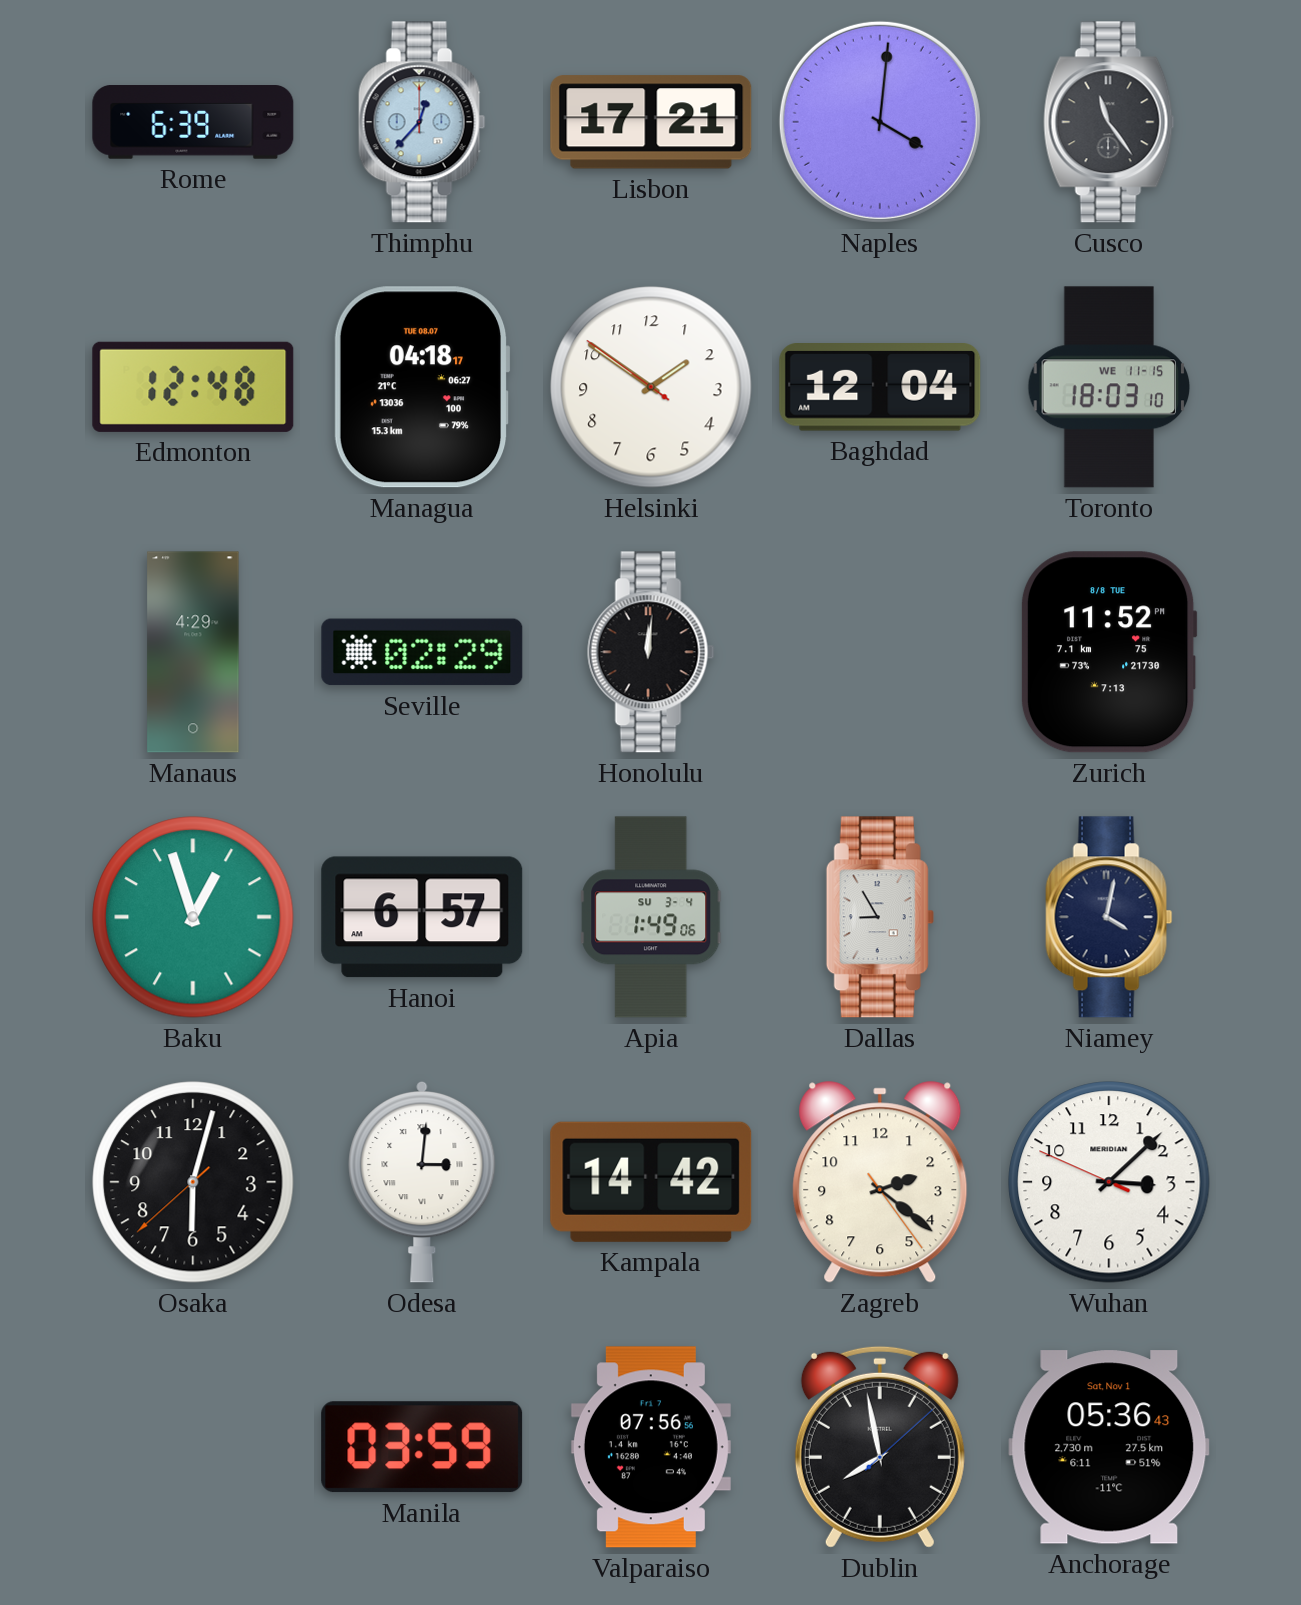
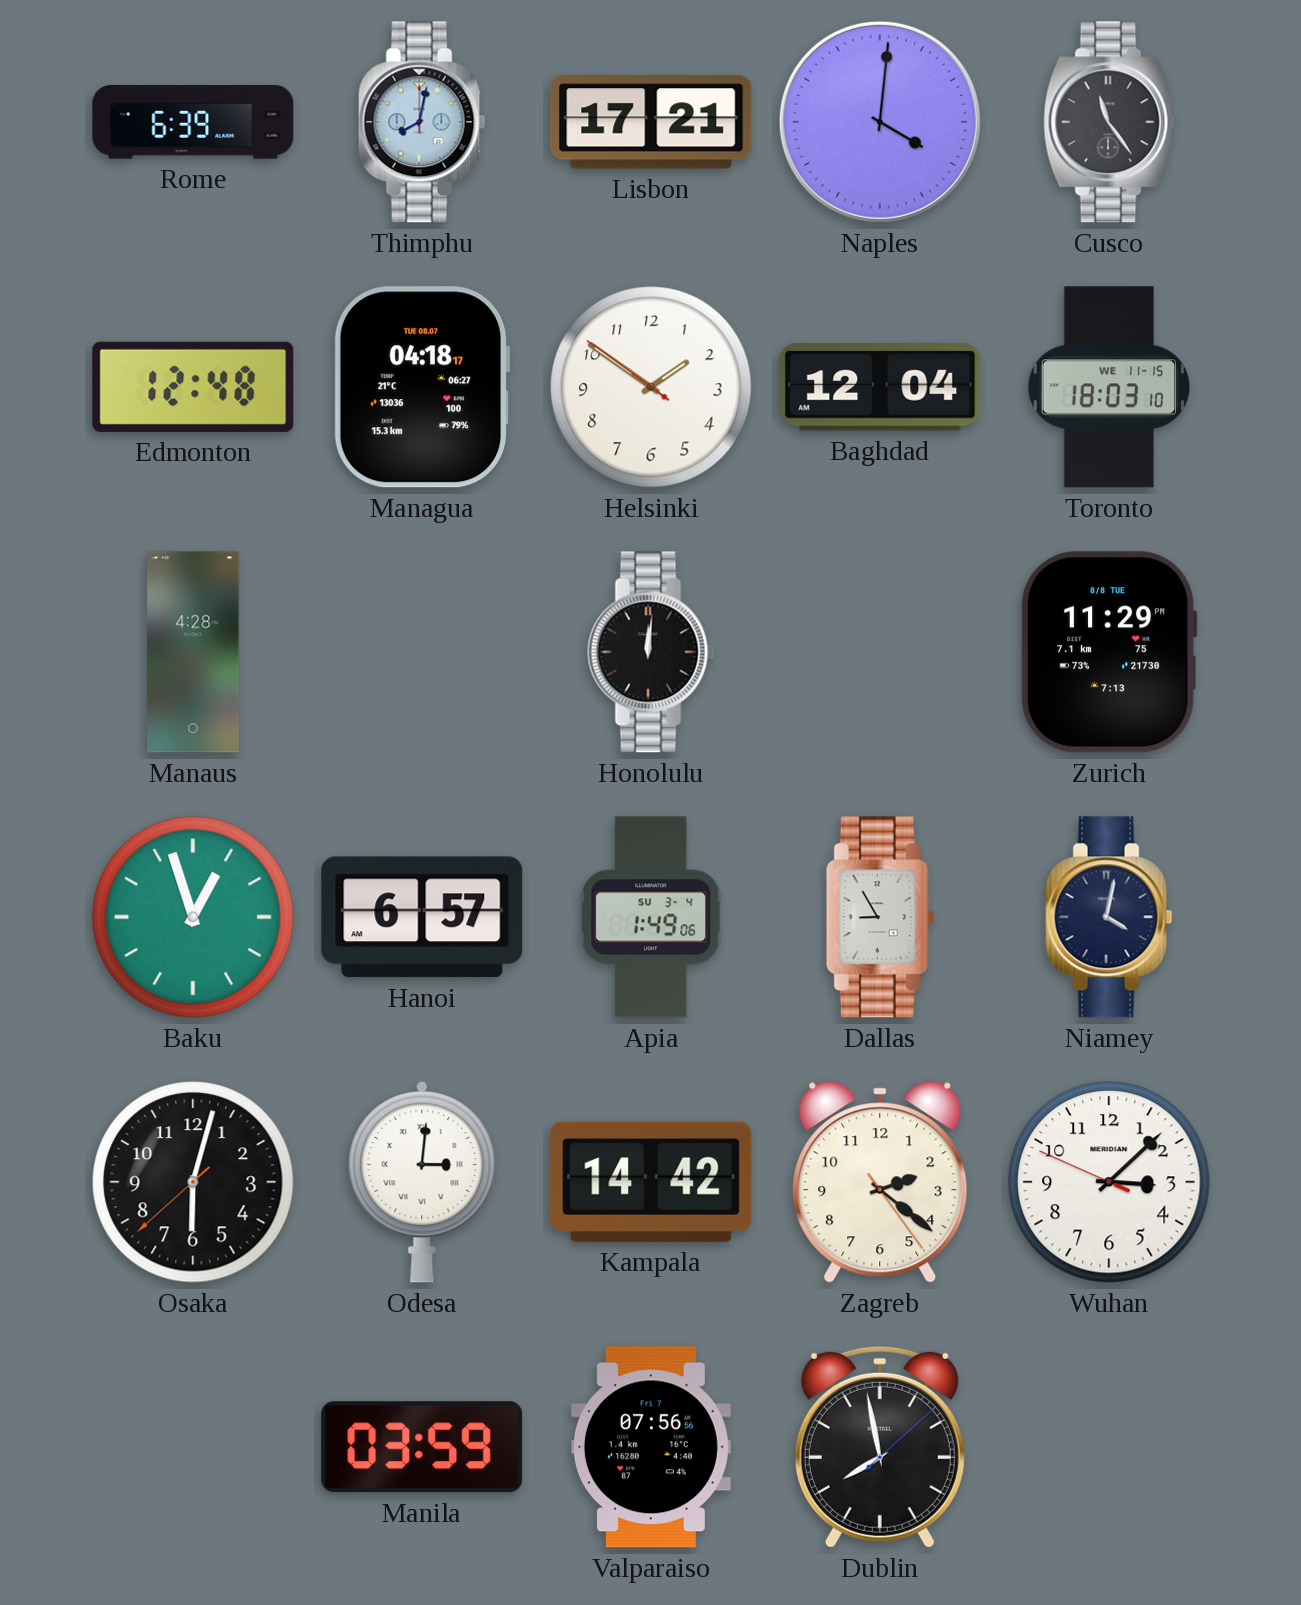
Thimphu: 12:37 -> 8:02 (422, 122)
Manaus: 4:29 -> 4:28 (193, 652)
Seville: 02:29 -> none (422, 652)
Zurich: 11:52 -> 11:29 (1109, 652)
Anchorage: 05:36 -> none (1109, 1447)
